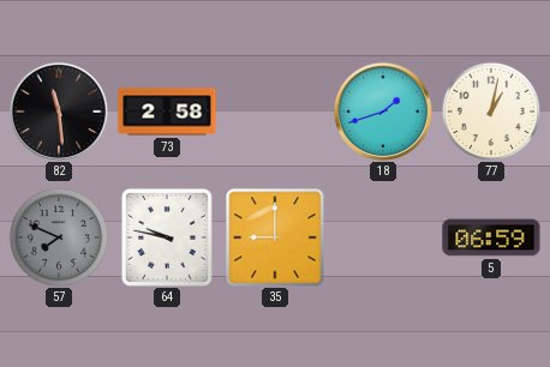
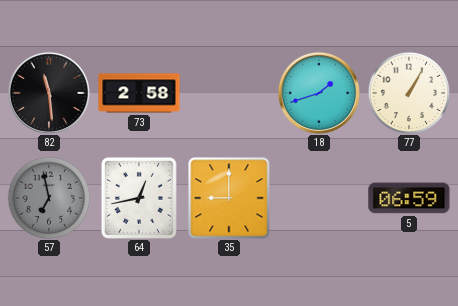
77: 1:02 -> 1:05 (409, 93)
57: 7:49 -> 6:58 (49, 198)
64: 9:47 -> 12:43 (139, 198)
